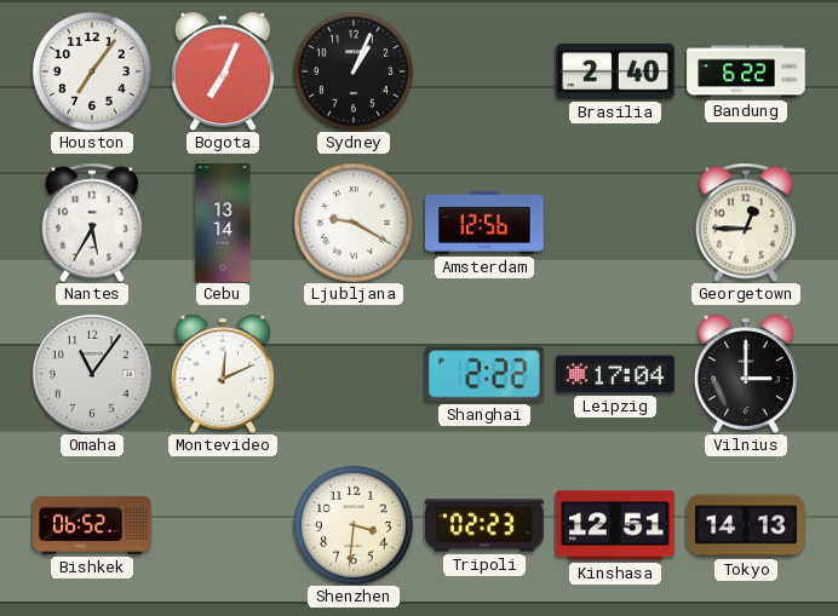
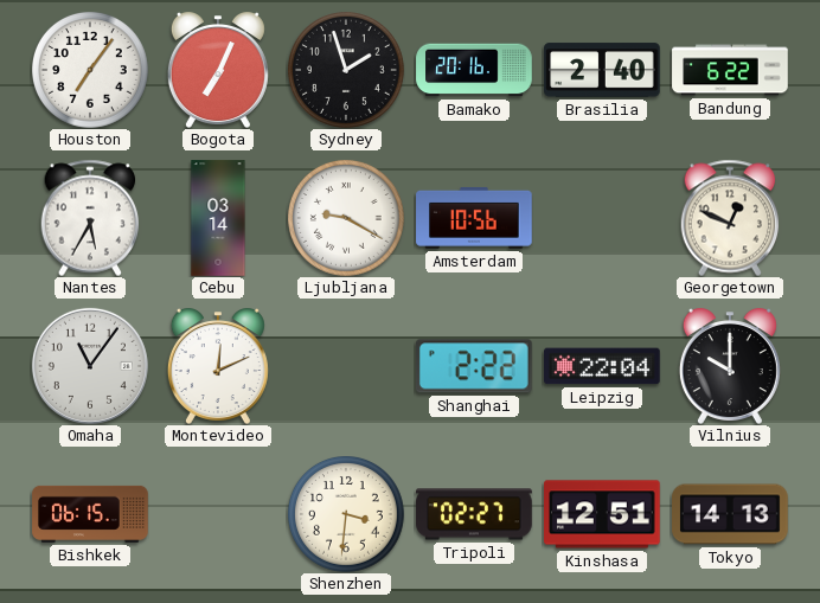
Sydney: 1:04 -> 1:57 (347, 71)
Bamako: none -> 20:16 (474, 70)
Cebu: 13:14 -> 03:14 (218, 218)
Amsterdam: 12:56 -> 10:56 (474, 218)
Georgetown: 12:45 -> 12:49 (730, 218)
Leipzig: 17:04 -> 22:04 (602, 366)
Vilnius: 3:00 -> 10:00 (730, 366)
Bishkek: 06:52 -> 06:15 (90, 514)
Tripoli: 02:23 -> 02:27 (474, 514)
